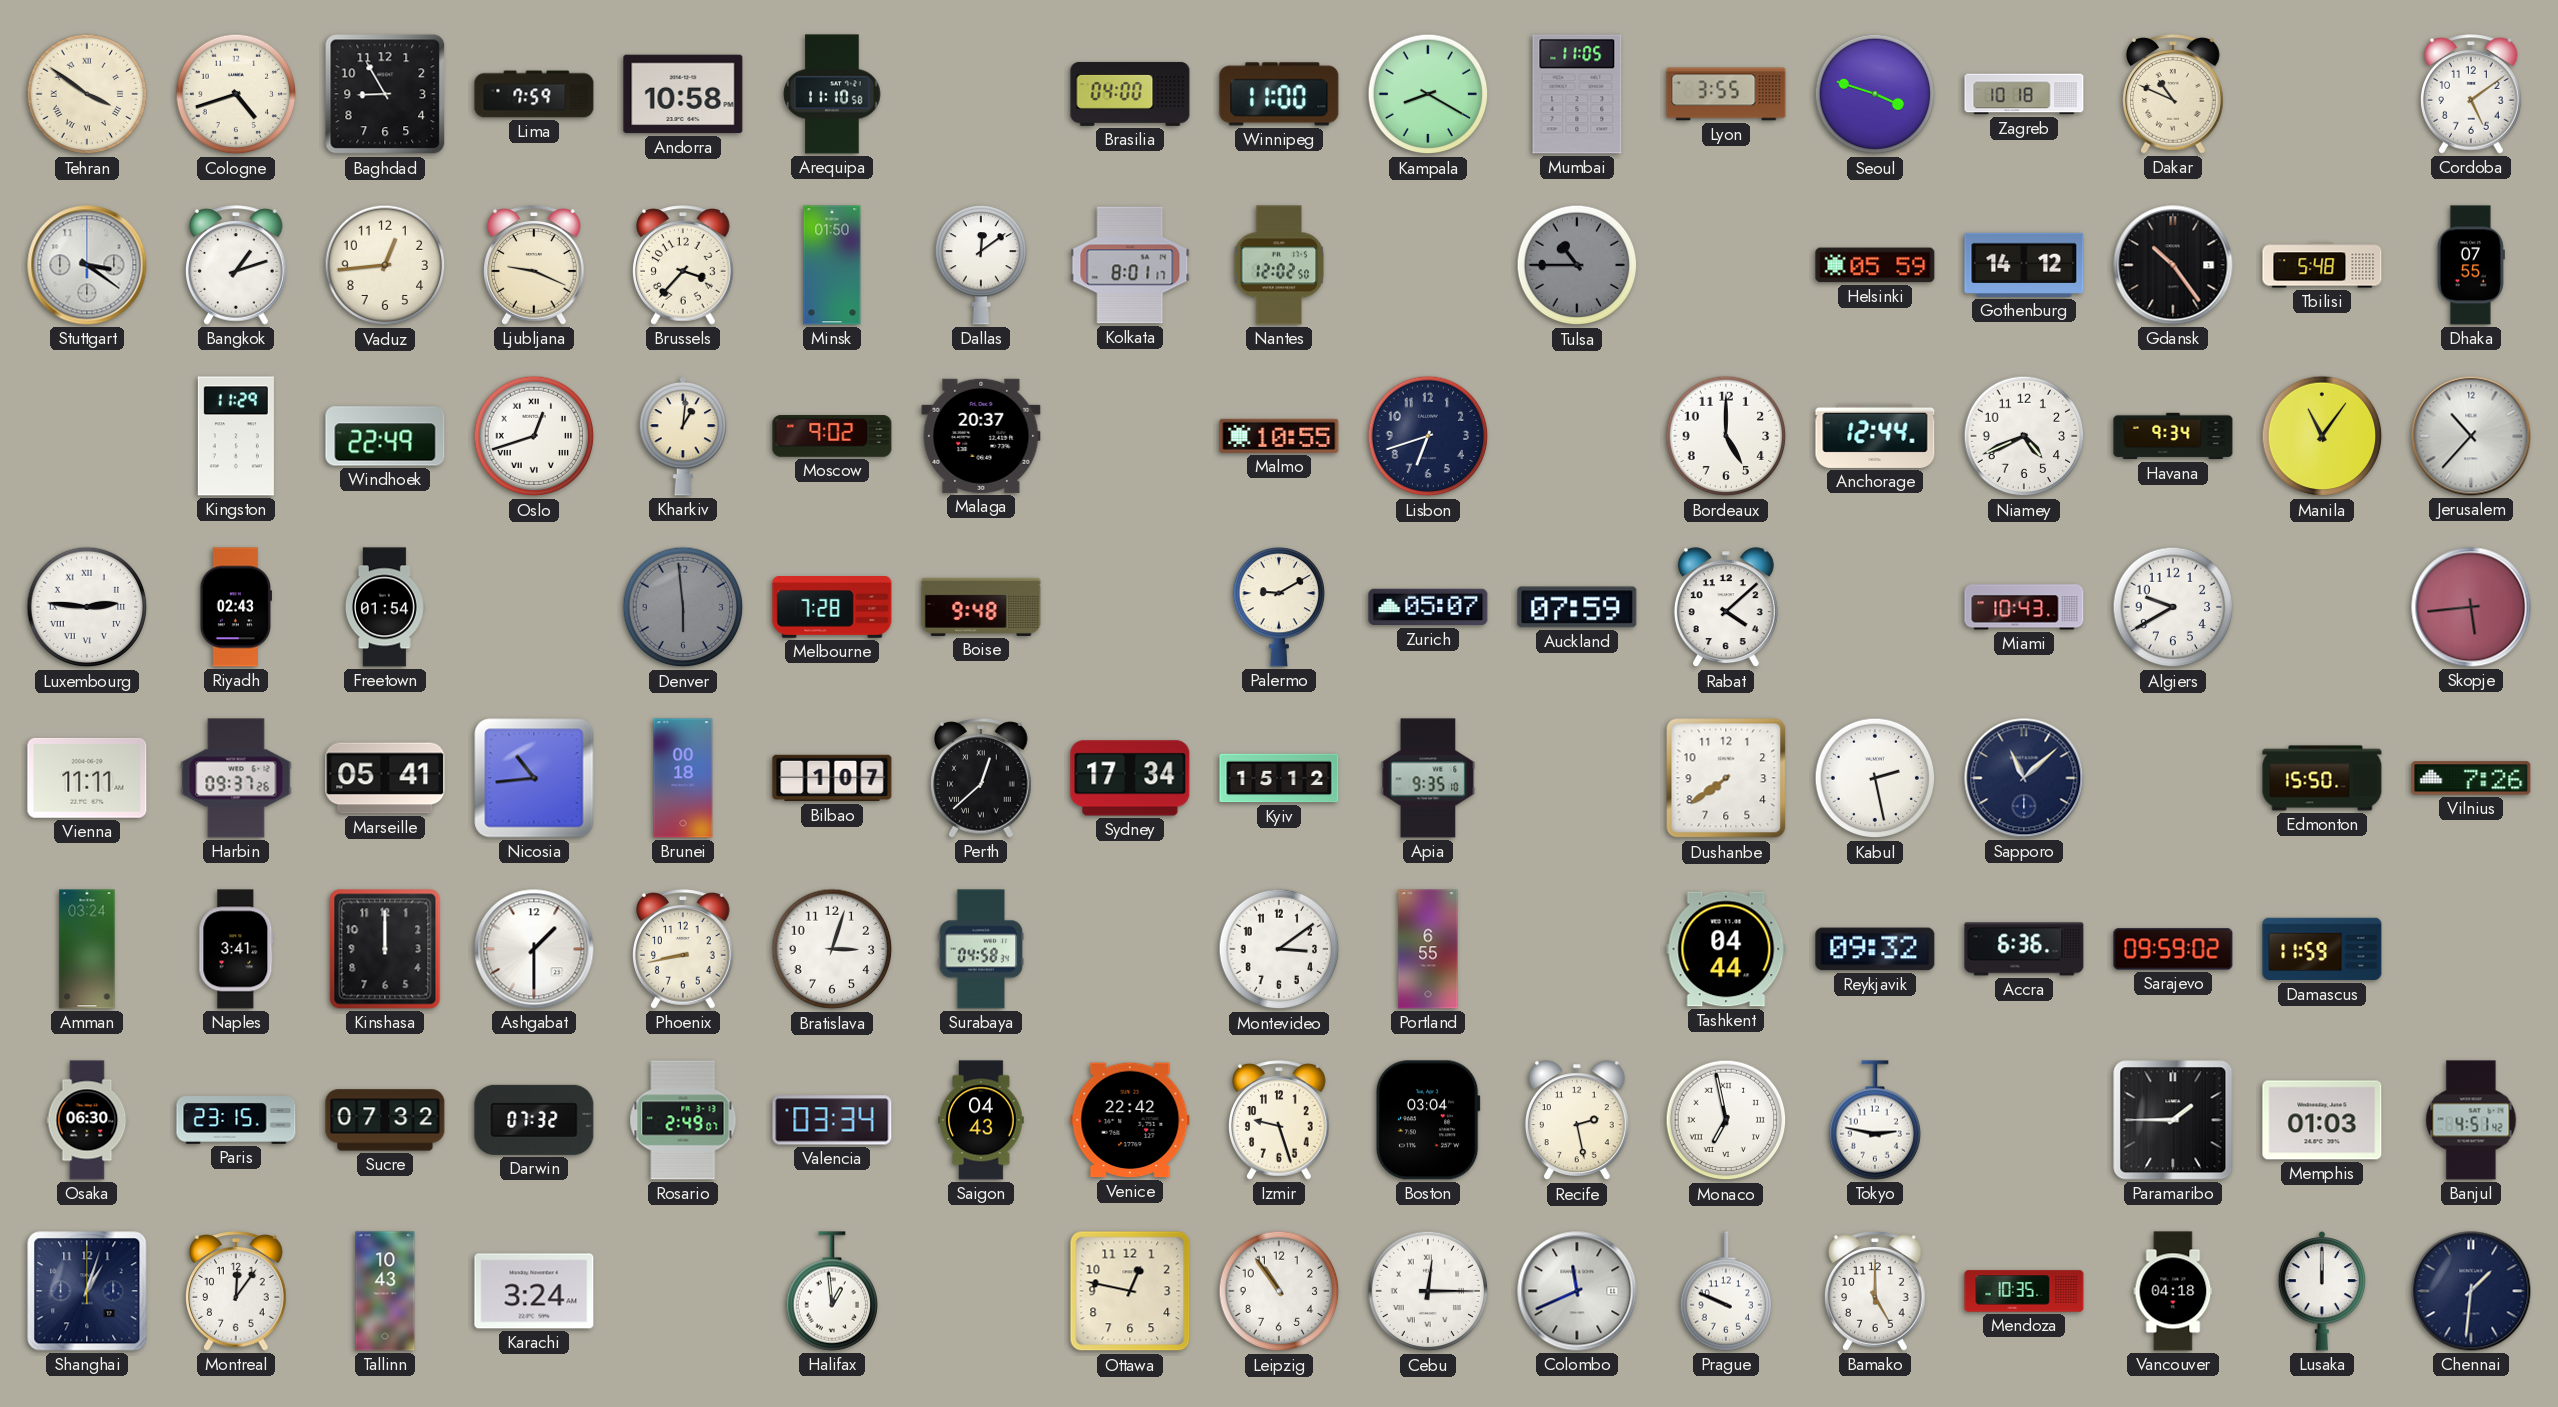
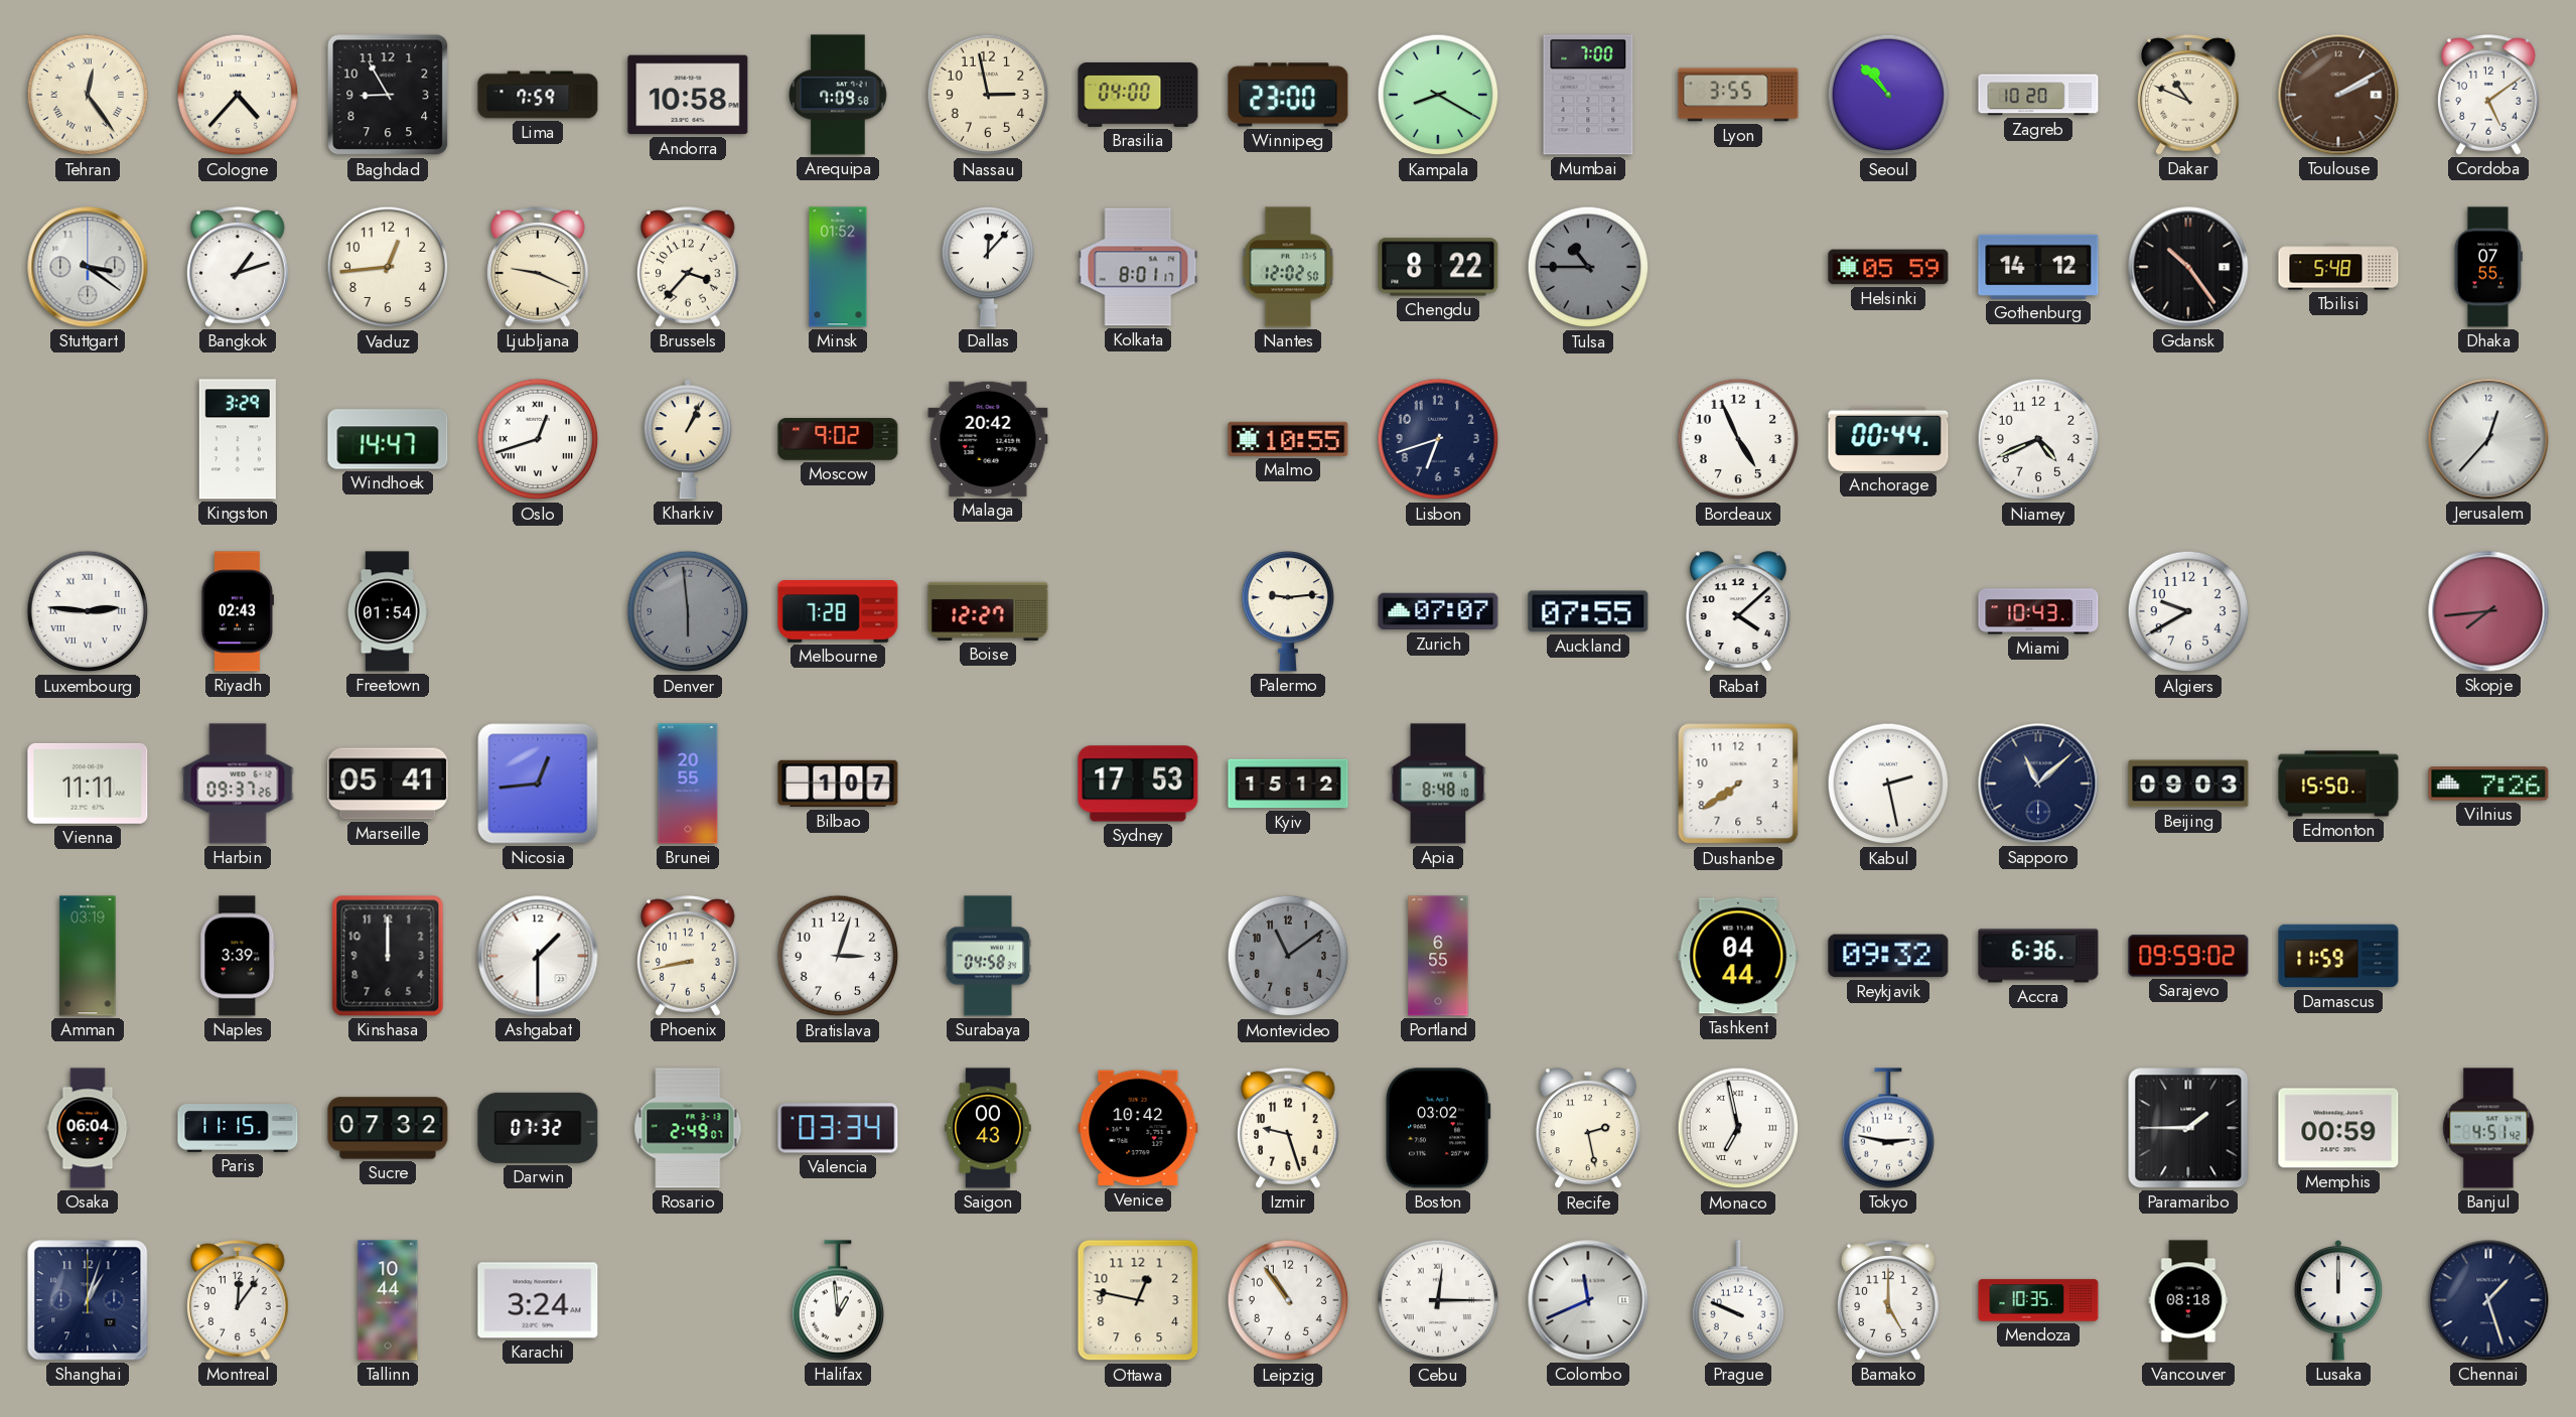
Tehran: 3:51 -> 12:24 (88, 95)
Cologne: 4:42 -> 4:37 (238, 95)
Arequipa: 11:10 -> 7:09 (838, 95)
Nassau: none -> 2:58 (988, 95)
Winnipeg: 11:00 -> 23:00 (1288, 95)
Mumbai: 11:05 -> 7:00 (1588, 95)
Seoul: 3:48 -> 10:53 (1888, 95)
Zagreb: 10:18 -> 10:20 (2038, 95)
Toulouse: none -> 2:10 (2338, 95)
Minsk: 01:50 -> 01:52 (838, 267)
Dallas: 12:09 -> 12:07 (987, 268)
Chengdu: none -> 8:22 (1438, 267)
Kingston: 11:29 -> 3:29 (238, 439)
Windhoek: 22:49 -> 14:47 (388, 439)
Kharkiv: 1:01 -> 1:04 (688, 440)
Malaga: 20:37 -> 20:42 (988, 439)
Bordeaux: 5:00 -> 4:56 (1738, 439)
Anchorage: 12:44 -> 00:44 (1888, 439)
Havana: 9:34 -> none (2173, 436)
Manila: 11:06 -> none (2322, 436)
Jerusalem: 10:37 -> 12:37 (2488, 439)
Boise: 9:48 -> 12:27 (988, 611)
Palermo: 9:10 -> 9:14 (1287, 612)
Zurich: 05:07 -> 07:07 (1438, 611)
Auckland: 07:59 -> 07:55 (1588, 611)
Skopje: 5:44 -> 7:44 (2488, 611)
Nicosia: 10:44 -> 12:44 (538, 784)
Brunei: 00:18 -> 20:55 (688, 784)
Perth: 12:38 -> none (982, 778)
Sydney: 17:34 -> 17:53 (1138, 784)
Apia: 9:35 -> 8:48 (1438, 784)
Beijing: none -> 09:03 (2188, 784)
Amman: 03:24 -> 03:19 (88, 956)
Naples: 3:41 -> 3:39 (238, 956)
Montevideo: 3:09 -> 11:09 (1288, 956)
Montevideo dial: white -> grey (1288, 956)
Osaka: 06:30 -> 06:04 (88, 1128)
Paris: 23:15 -> 11:15 (238, 1129)
Saigon: 04:43 -> 00:43 (988, 1128)
Venice: 22:42 -> 10:42 (1138, 1128)
Boston: 03:04 -> 03:02 (1438, 1128)
Memphis: 01:03 -> 00:59 (2338, 1128)
Tallinn: 10:43 -> 10:44 (388, 1300)
Vancouver: 04:18 -> 08:18 (2188, 1300)
Chennai: 1:31 -> 1:27 (2488, 1300)
